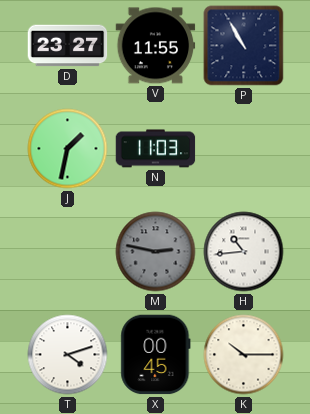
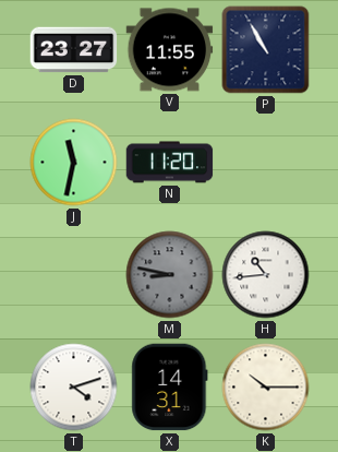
J: 1:32 -> 11:32 (74, 163)
N: 11:03 -> 11:20 (170, 163)
M: 2:47 -> 8:47 (170, 275)
X: 00:45 -> 14:31 (170, 388)
